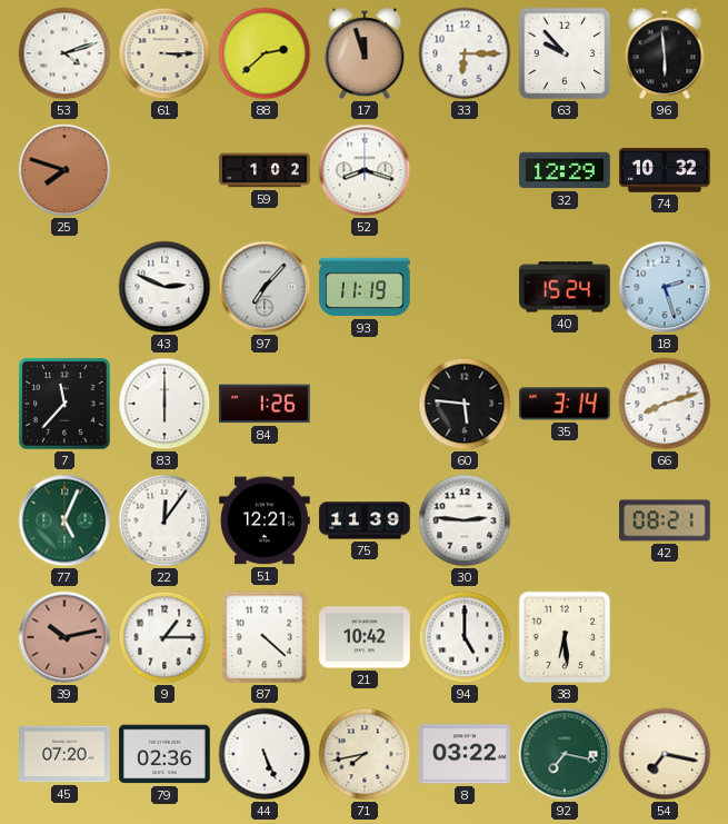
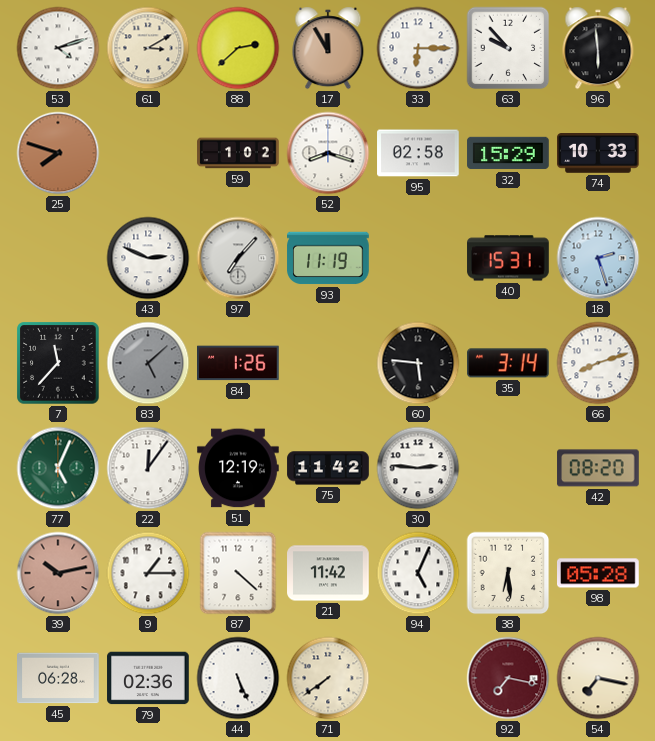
61: 3:15 -> 3:10 (148, 48)
17: 11:57 -> 11:55 (328, 48)
95: none -> 02:58 (418, 153)
32: 12:29 -> 15:29 (508, 153)
74: 10:32 -> 10:33 (599, 154)
40: 15:24 -> 15:31 (508, 258)
83: 6:00 -> 5:08 (148, 363)
83 dial: white -> grey (148, 363)
51: 12:21 -> 12:19 (238, 468)
75: 11:39 -> 11:42 (328, 468)
42: 08:21 -> 08:20 (598, 468)
21: 10:42 -> 11:42 (328, 573)
94: 5:00 -> 5:04 (418, 573)
98: none -> 05:28 (598, 573)
45: 07:20 -> 06:28 (58, 678)
71: 7:43 -> 7:39 (328, 678)
8: 03:22 -> none (465, 754)
92 dial: green -> burgundy (508, 678)
